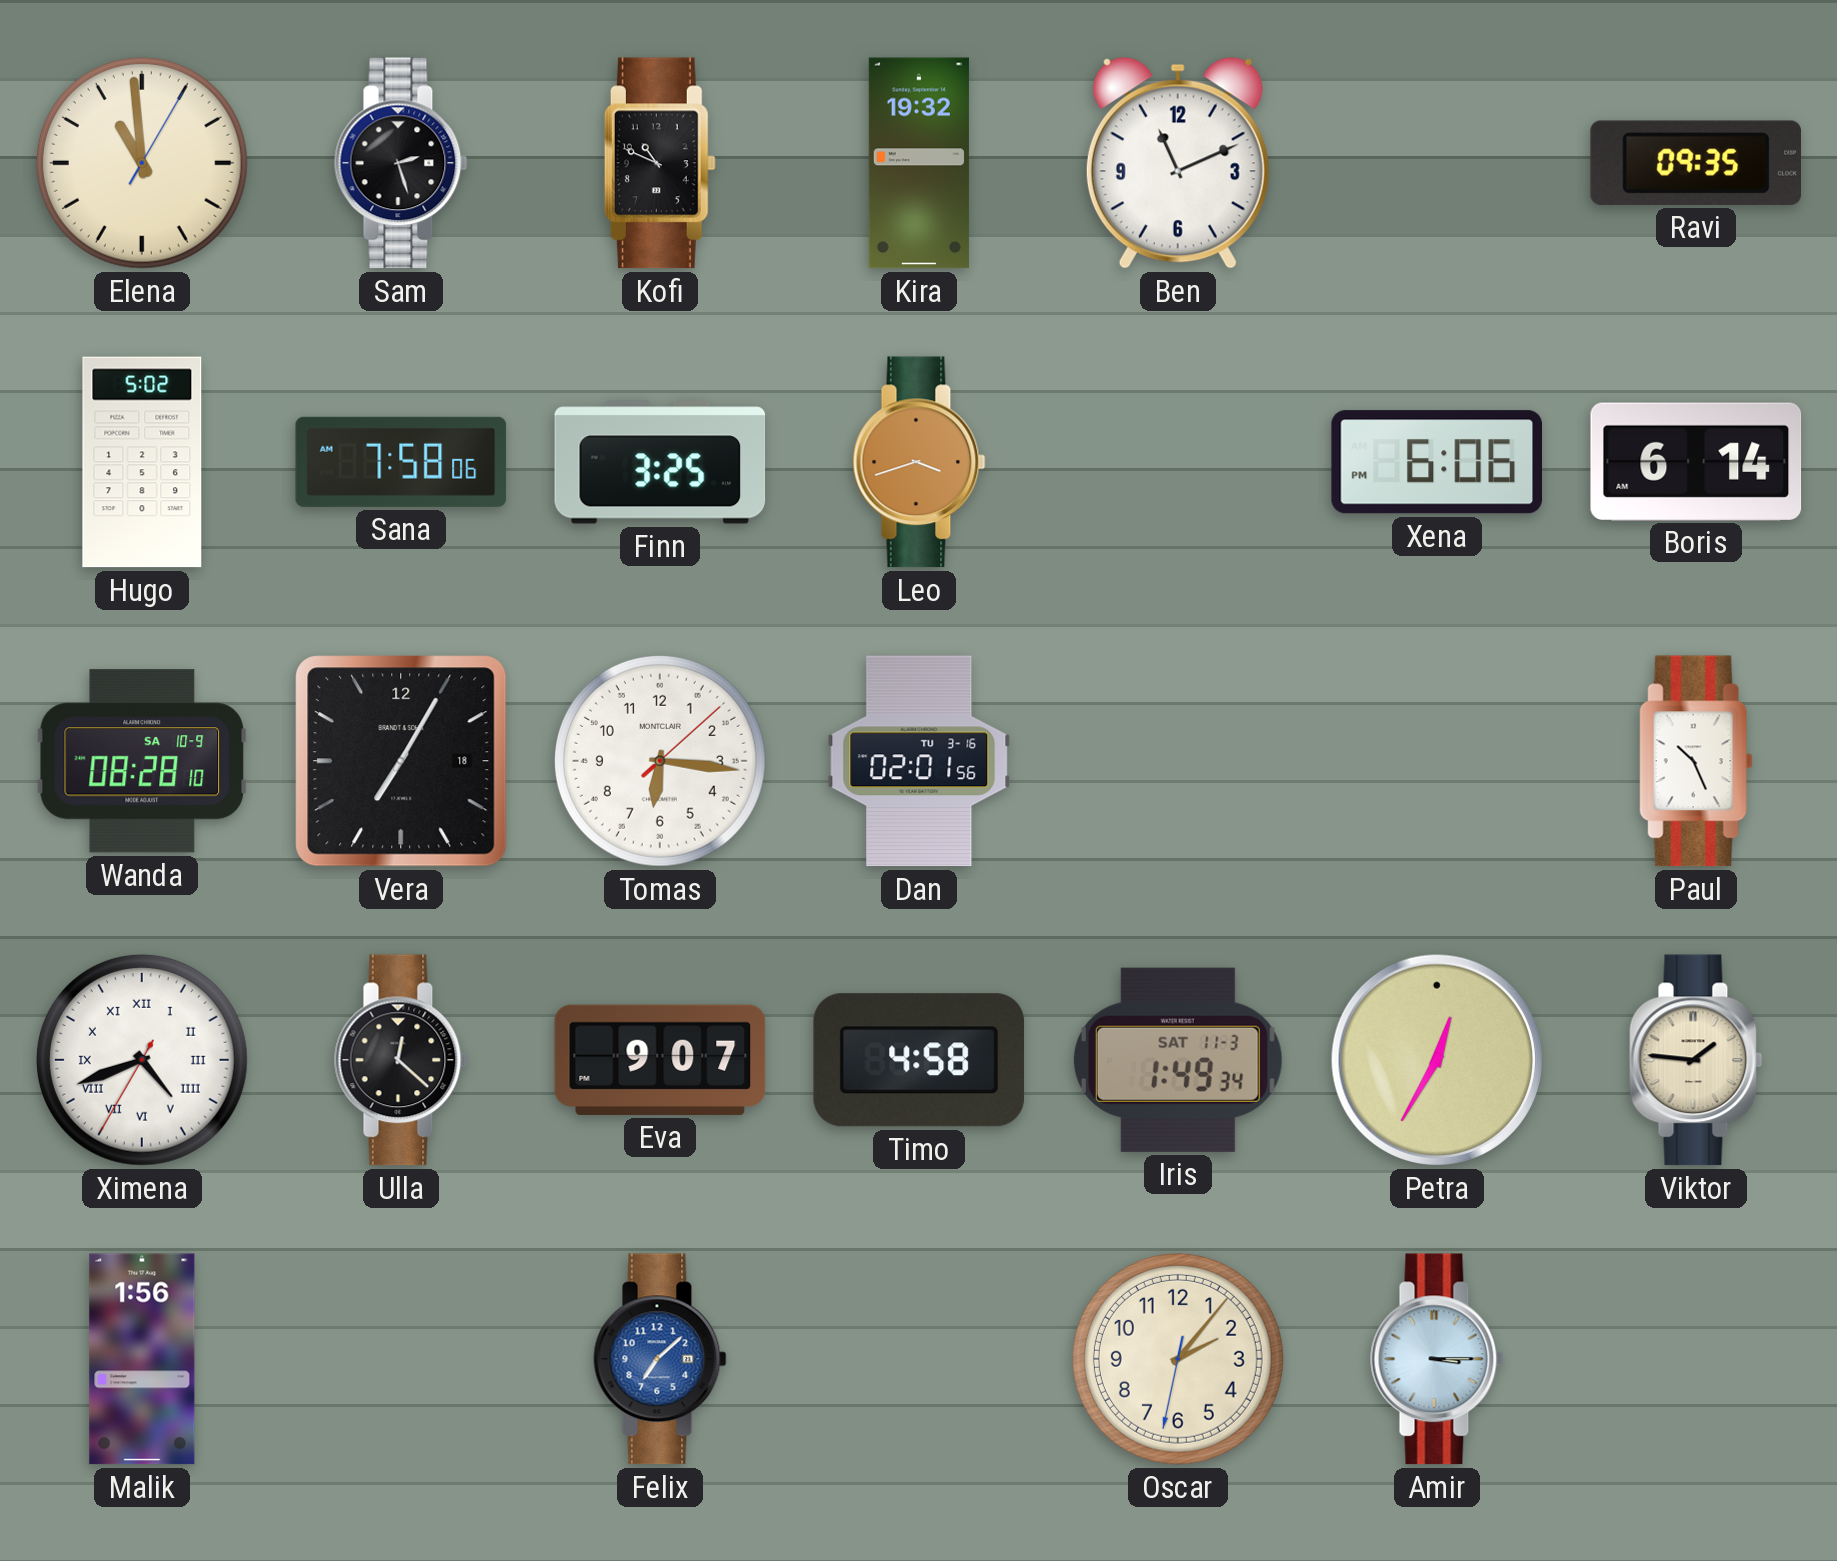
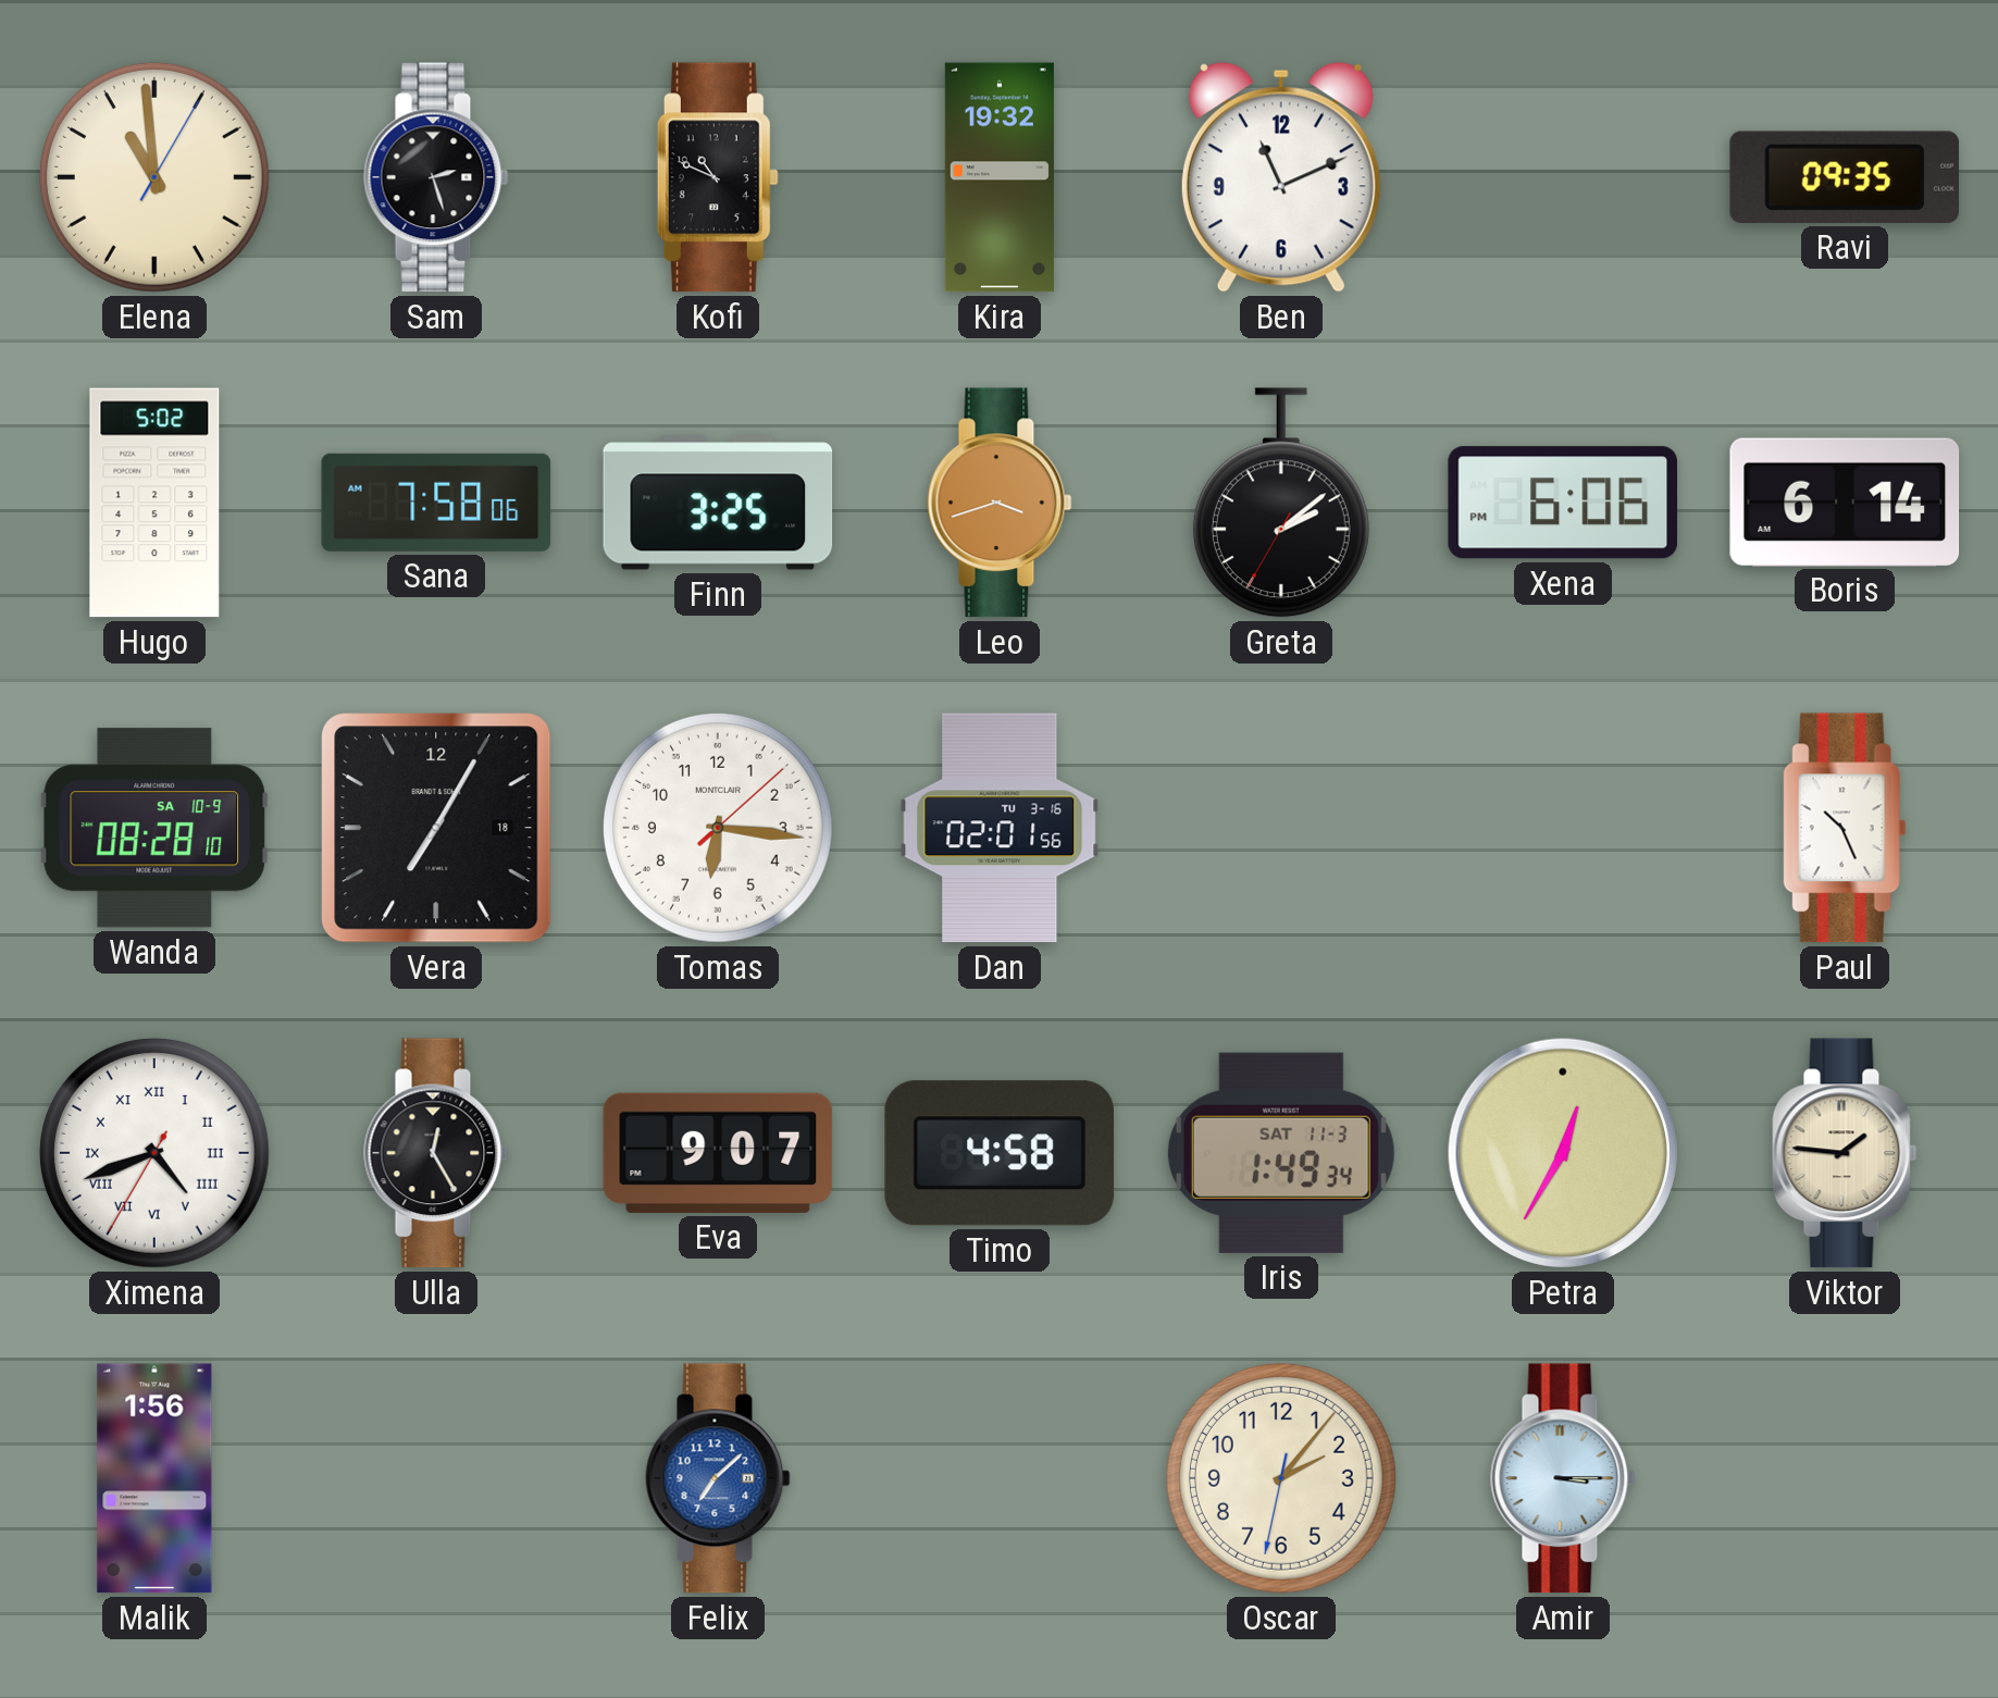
Greta: none -> 2:08 (1281, 503)
Ulla: 12:22 -> 12:25 (436, 1153)
